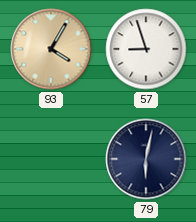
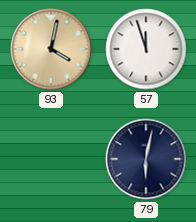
93: 4:05 -> 4:02 (51, 49)
57: 8:57 -> 11:57 (146, 49)
